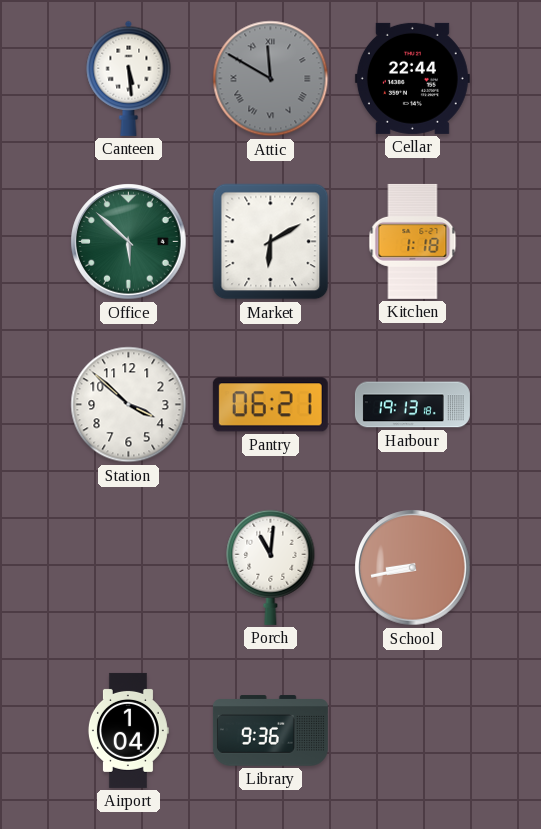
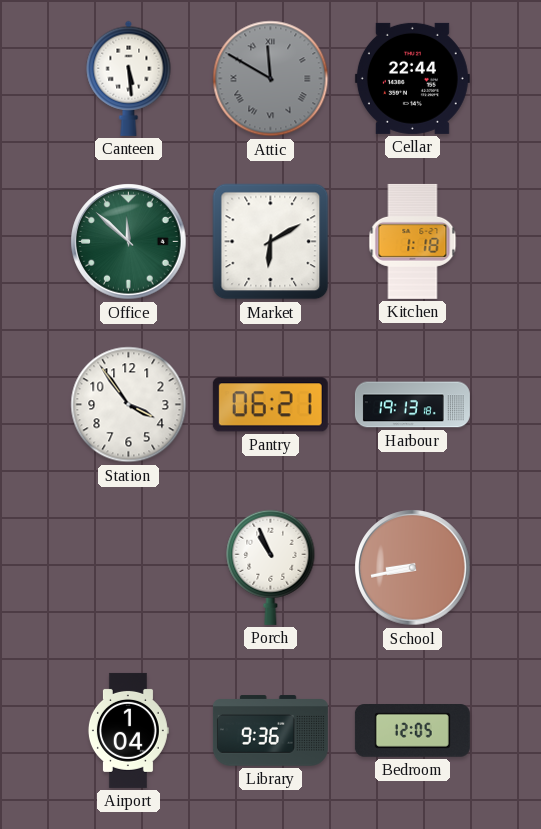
Office: 5:52 -> 11:52 (129, 242)
Station: 3:52 -> 3:54 (129, 405)
Porch: 11:01 -> 10:56 (271, 567)
Bedroom: none -> 12:05 (412, 731)
